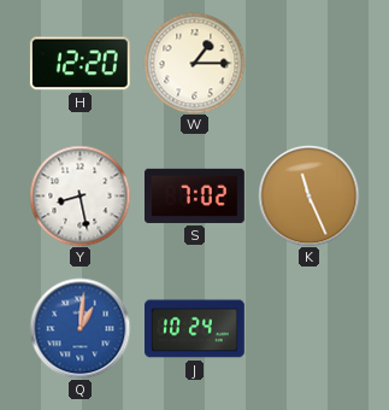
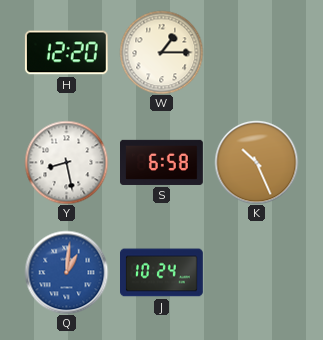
S: 7:02 -> 6:58 (162, 162)
K: 11:26 -> 10:26 (256, 162)
